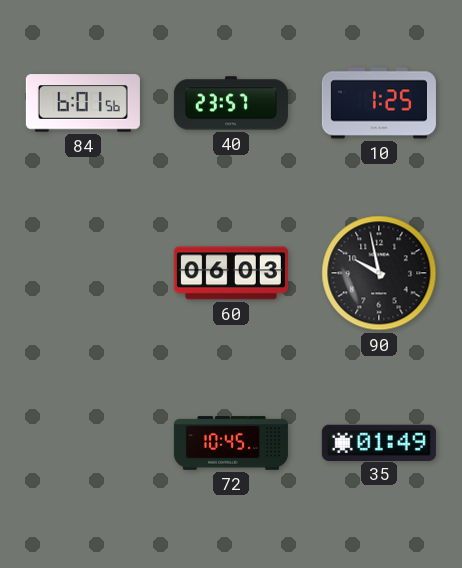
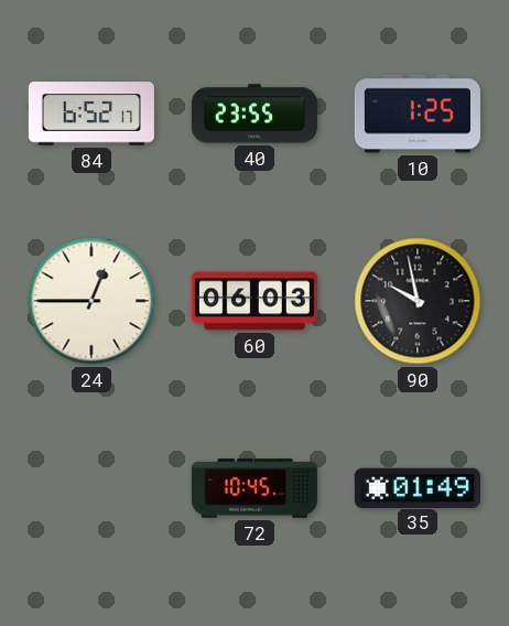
84: 6:01 -> 6:52 (91, 114)
40: 23:57 -> 23:55 (254, 114)
24: none -> 12:45 (91, 301)
